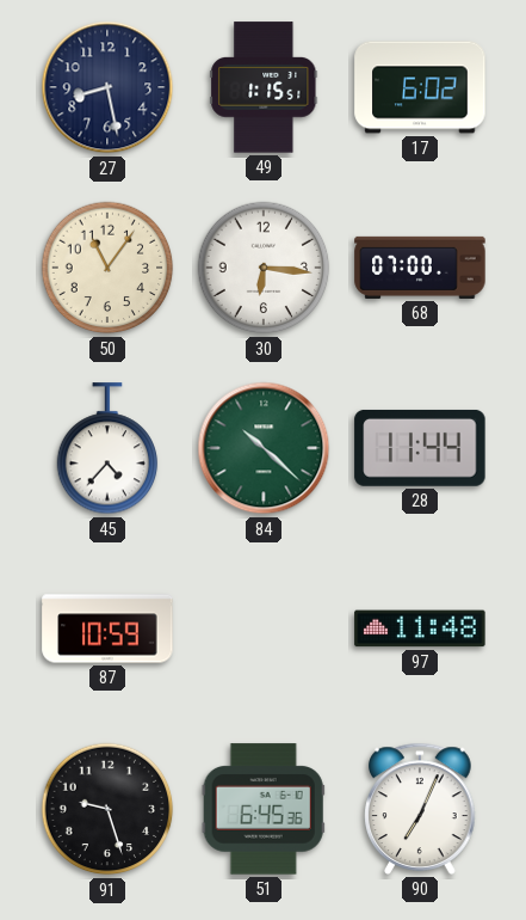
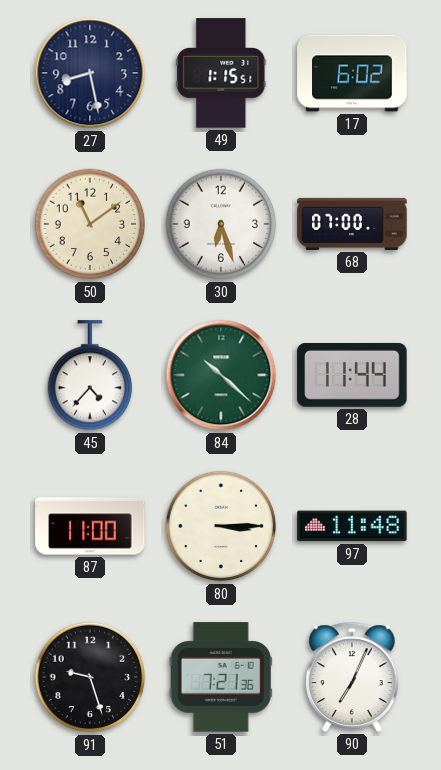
50: 11:06 -> 11:09 (90, 224)
30: 6:16 -> 6:27 (221, 224)
87: 10:59 -> 11:00 (90, 526)
80: none -> 3:15 (221, 526)
51: 6:45 -> 7:21 (221, 677)
